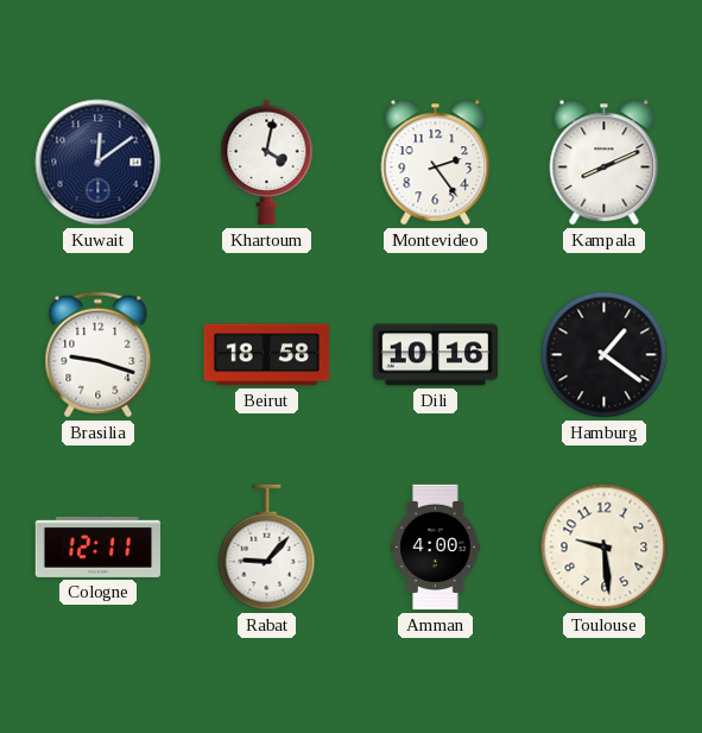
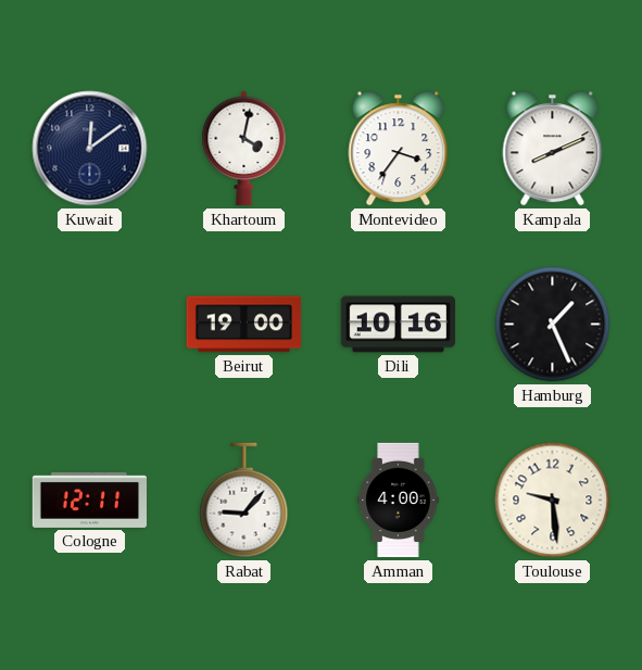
Montevideo: 2:24 -> 3:36 (399, 149)
Brasilia: 9:18 -> none (99, 355)
Beirut: 18:58 -> 19:00 (244, 325)
Hamburg: 1:21 -> 1:26 (553, 325)
